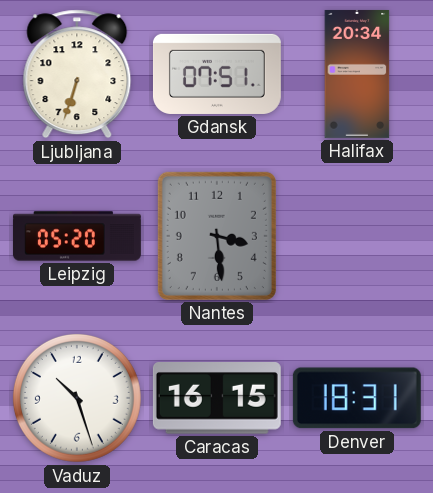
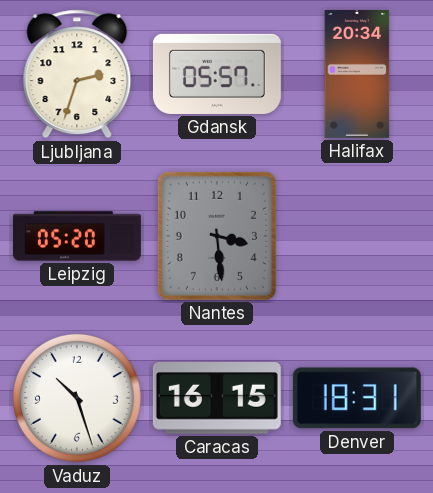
Ljubljana: 6:33 -> 2:33 (77, 74)
Gdansk: 07:51 -> 05:57 (217, 74)
